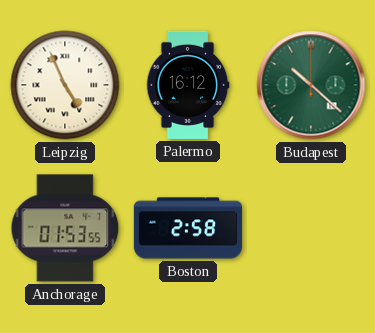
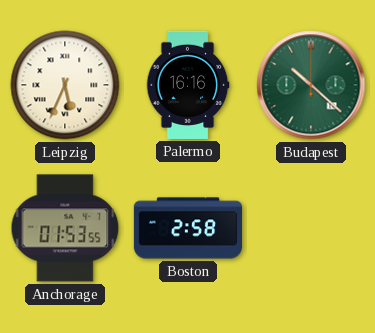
Leipzig: 4:56 -> 5:34 (65, 85)
Palermo: 16:12 -> 16:16 (188, 85)
